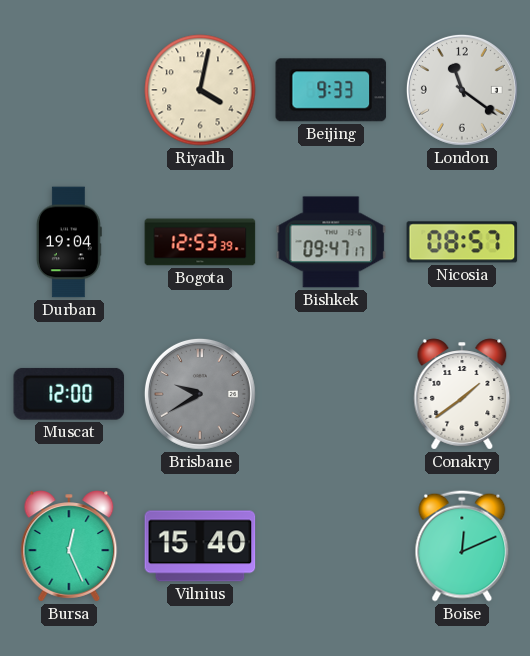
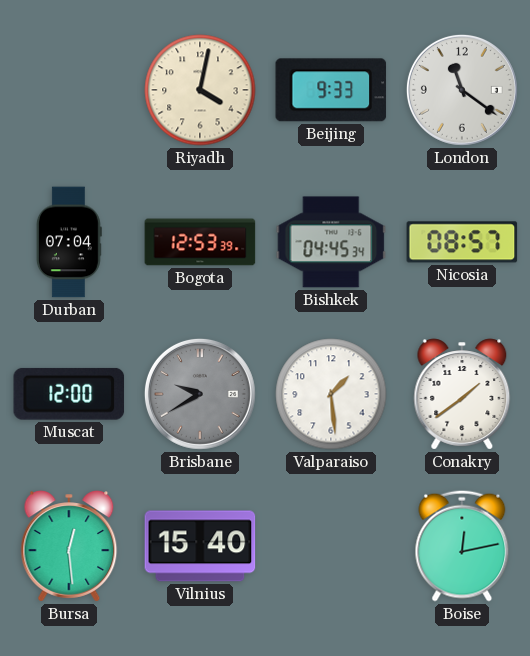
Durban: 19:04 -> 07:04 (69, 242)
Bishkek: 09:47 -> 04:45 (331, 242)
Valparaiso: none -> 1:29 (331, 394)
Bursa: 12:26 -> 12:29 (69, 546)
Boise: 12:11 -> 12:13 (462, 546)
